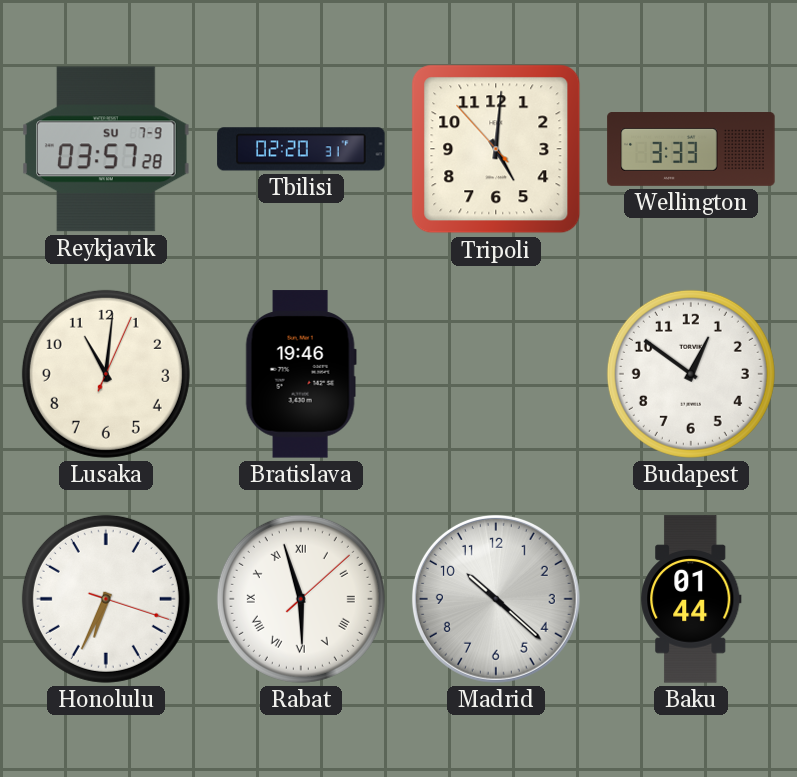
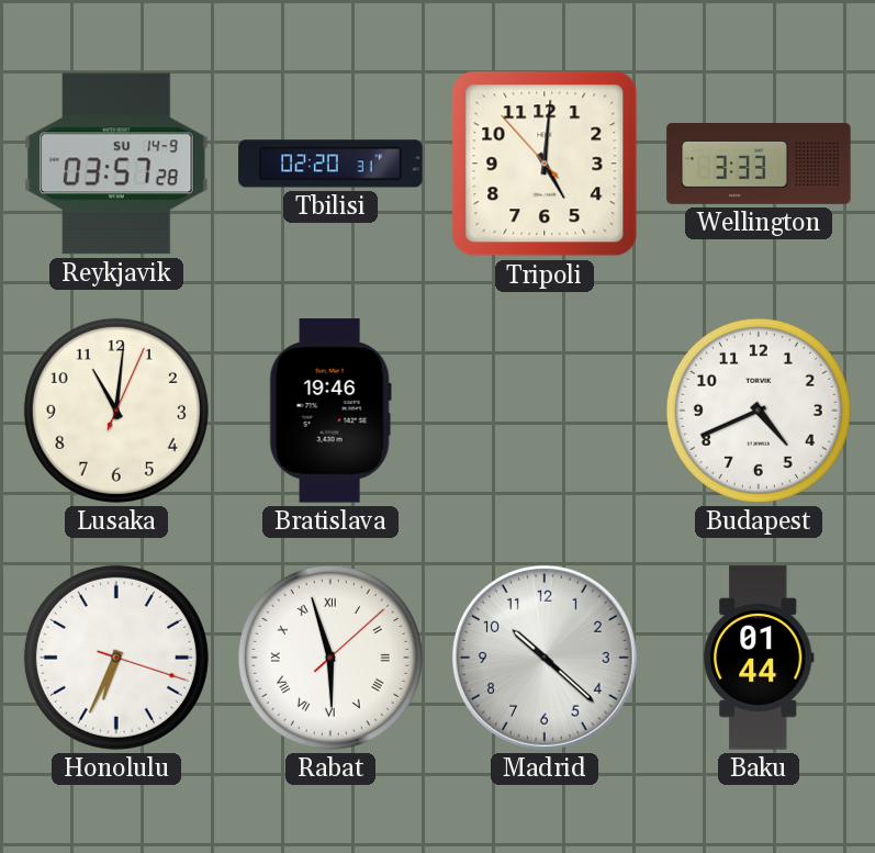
Reykjavik date: SU 7-9 -> SU 14-9 (116, 164)
Budapest: 12:51 -> 4:41 (759, 411)
